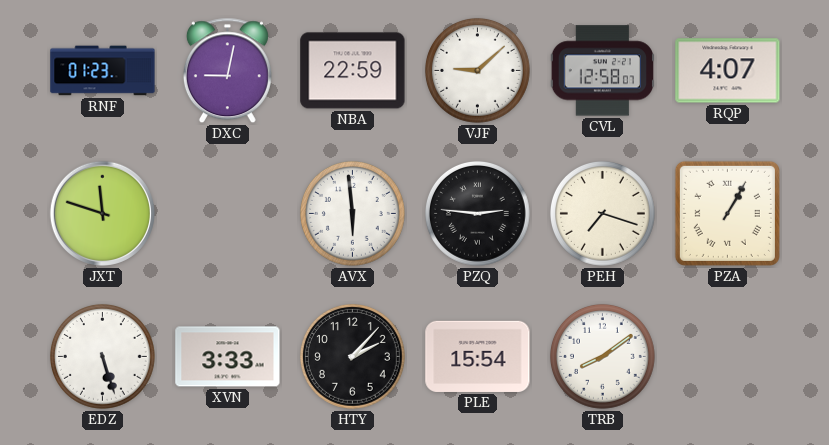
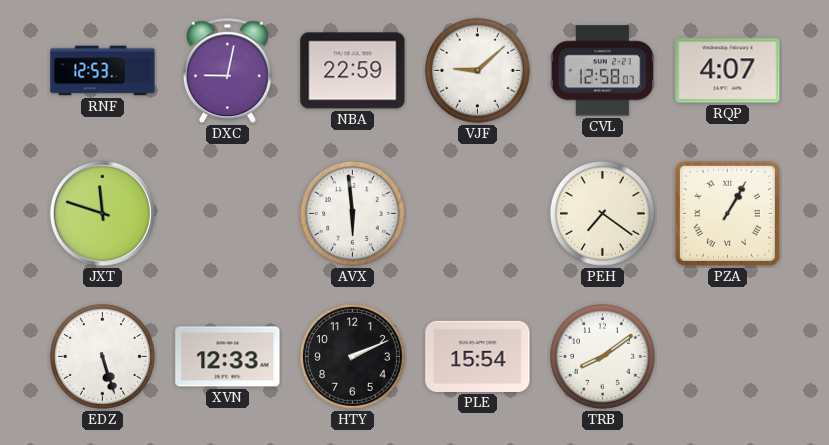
RNF: 01:23 -> 12:53 (103, 71)
PZQ: 2:46 -> none (477, 213)
PEH: 7:18 -> 7:21 (602, 213)
XVN: 3:33 -> 12:33 (228, 357)
HTY: 2:07 -> 2:11 (352, 356)
